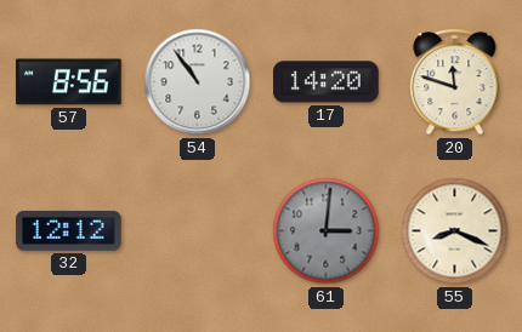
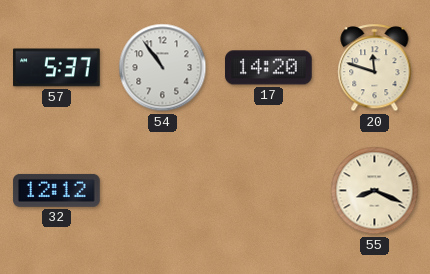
57: 8:56 -> 5:37 (57, 68)
61: 3:01 -> none (327, 231)
